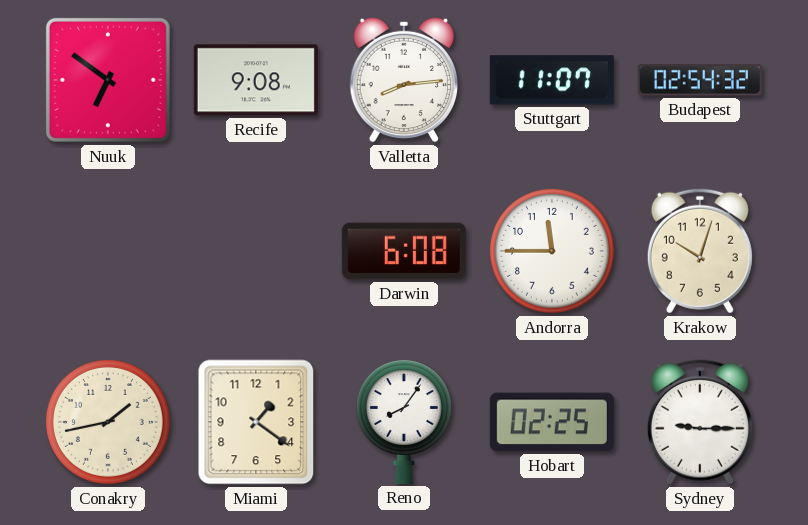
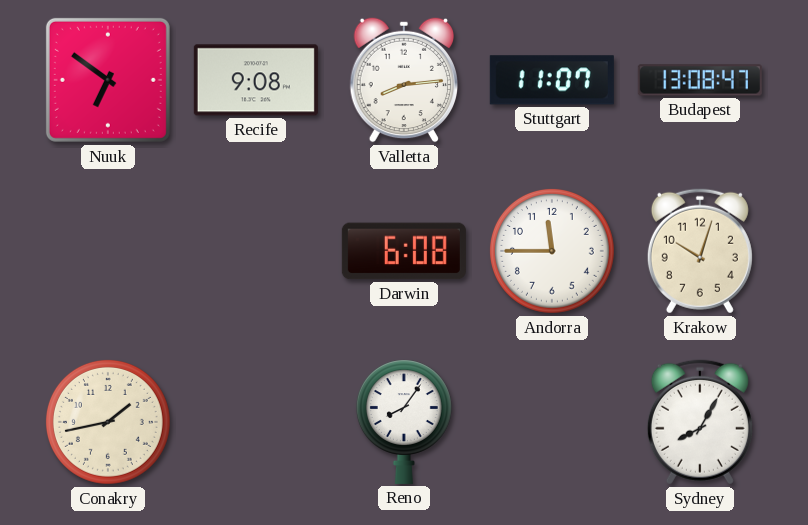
Budapest: 02:54 -> 13:08 (700, 80)
Miami: 1:21 -> none (256, 422)
Hobart: 02:25 -> none (552, 422)
Sydney: 9:15 -> 8:05 (700, 422)
